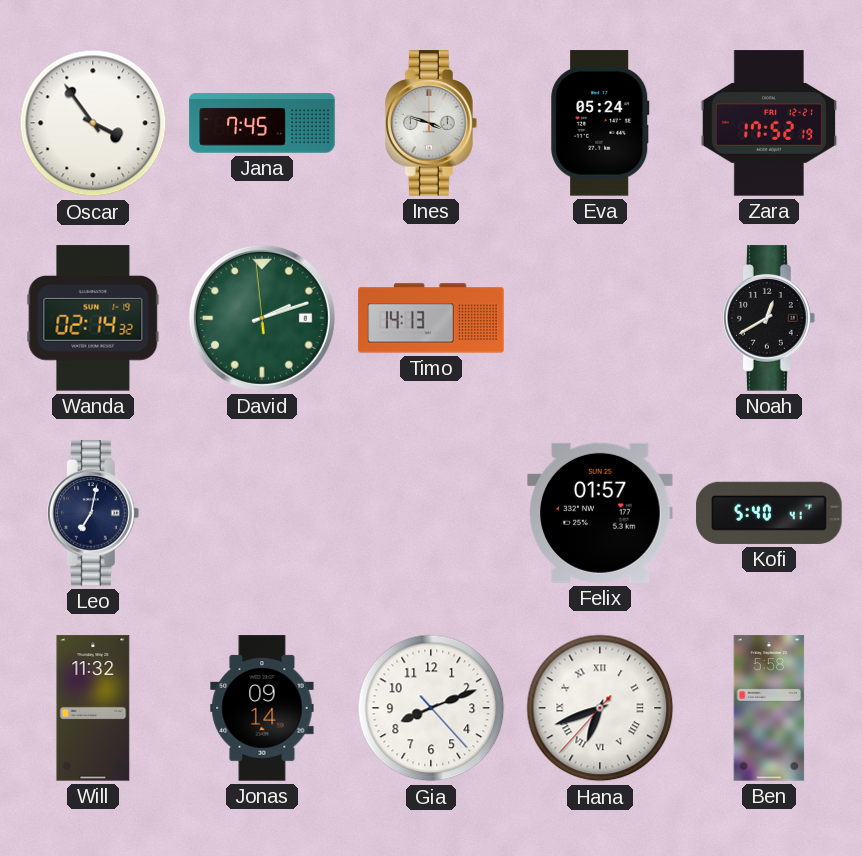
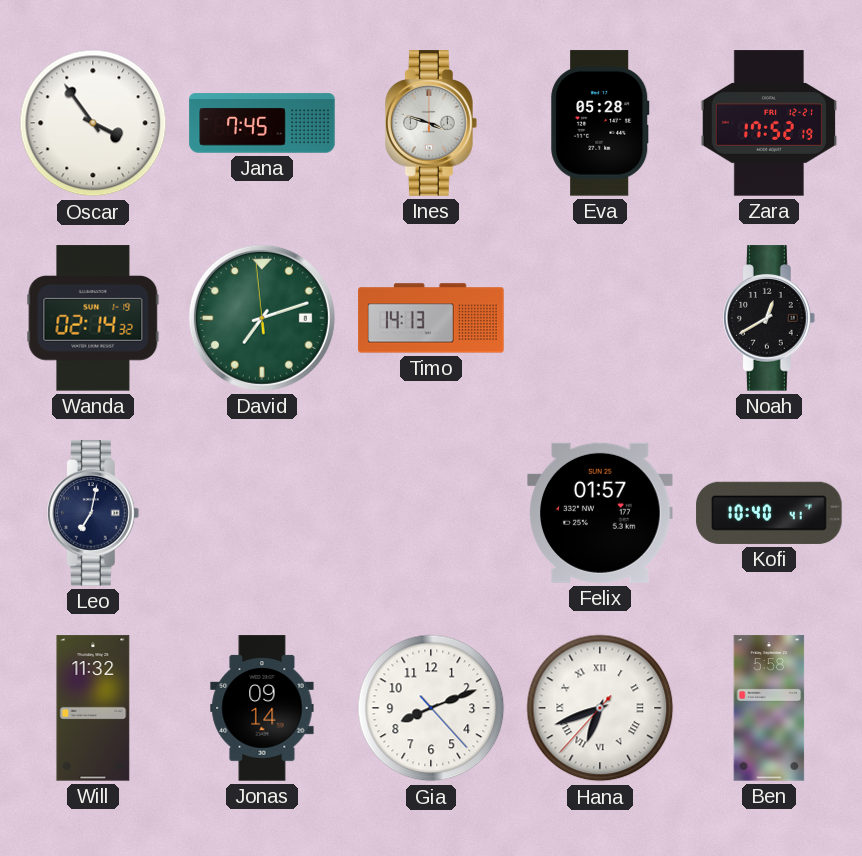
Eva: 05:24 -> 05:28 (600, 123)
David: 2:11 -> 7:11 (262, 318)
Kofi: 5:40 -> 10:40 (769, 513)
